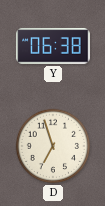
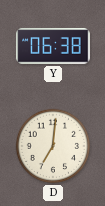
D: 6:57 -> 7:01 (53, 146)
